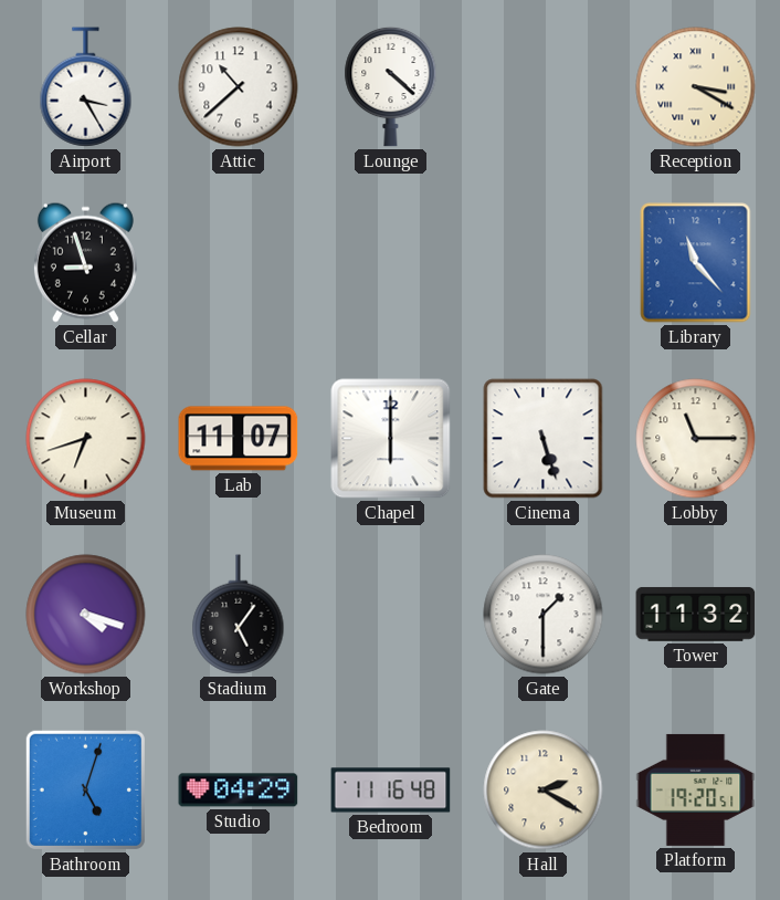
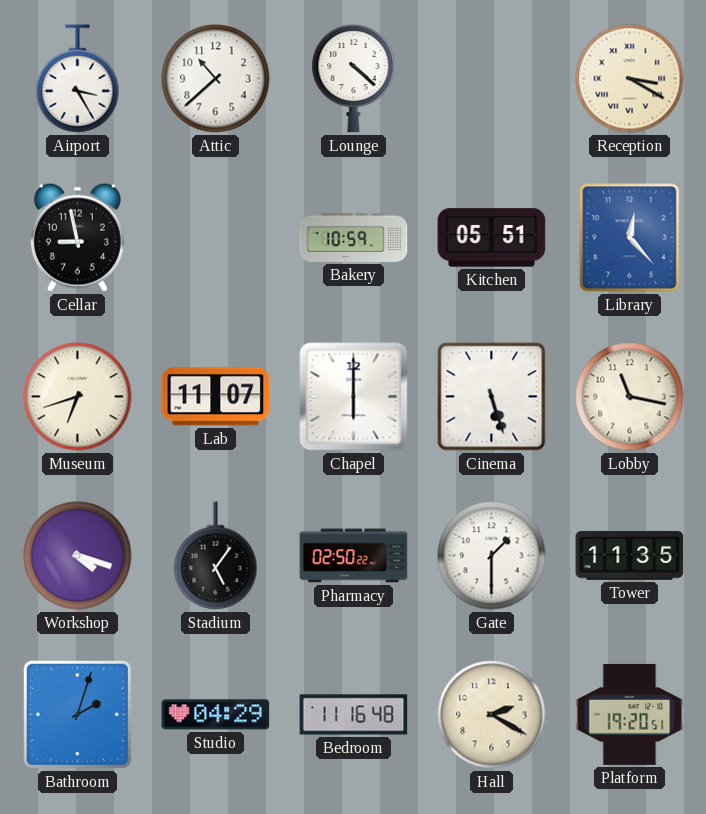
Cellar: 8:57 -> 8:58 (77, 237)
Bakery: none -> 10:59 (354, 237)
Kitchen: none -> 05:51 (492, 238)
Library: 11:23 -> 12:23 (630, 238)
Lobby: 11:15 -> 11:17 (630, 397)
Pharmacy: none -> 02:50 (354, 556)
Tower: 11:32 -> 11:35 (630, 555)
Bathroom: 5:03 -> 2:03 (77, 714)
